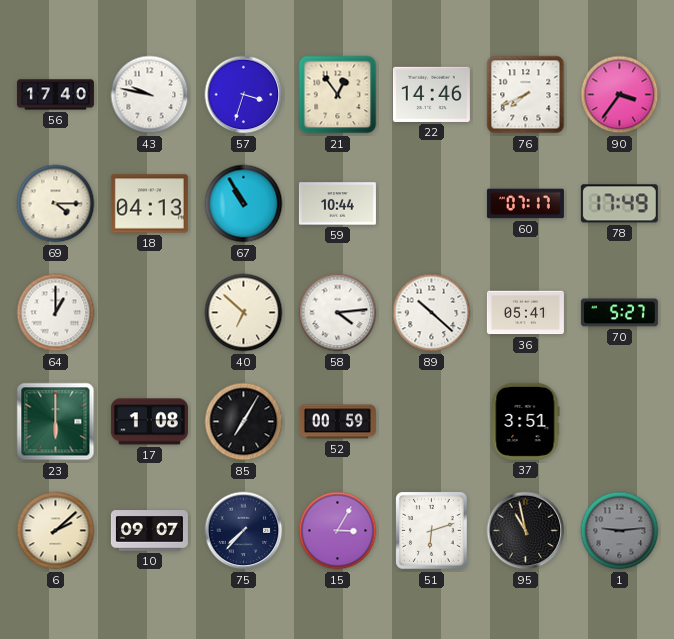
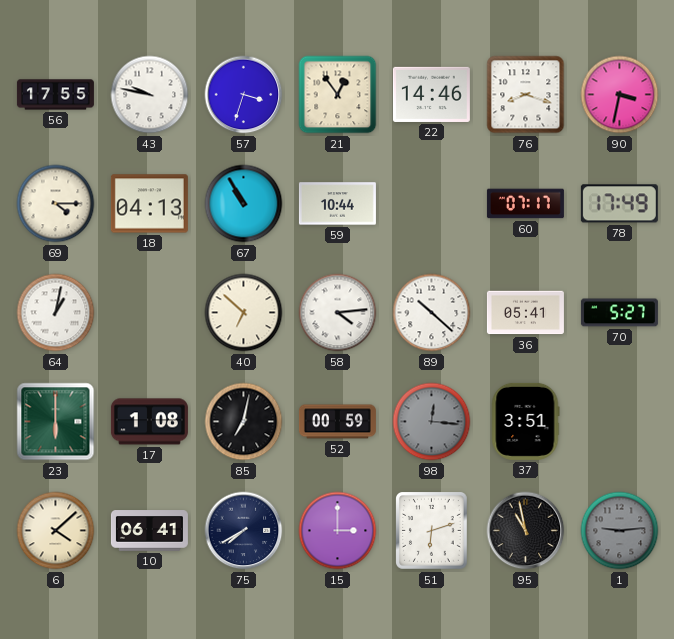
56: 17:40 -> 17:55 (55, 95)
76: 7:41 -> 8:18 (526, 95)
90: 3:36 -> 3:32 (620, 95)
64: 1:00 -> 1:02 (56, 313)
85: 7:05 -> 7:02 (244, 422)
98: none -> 12:16 (432, 422)
6: 2:08 -> 4:08 (56, 531)
10: 09:07 -> 06:41 (149, 531)
75: 7:37 -> 7:40 (244, 531)
15: 3:05 -> 3:00 (338, 531)
